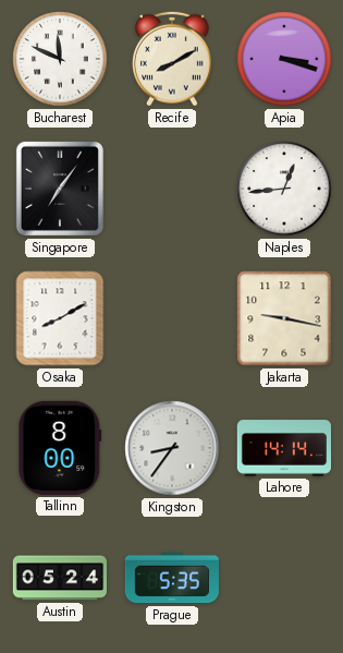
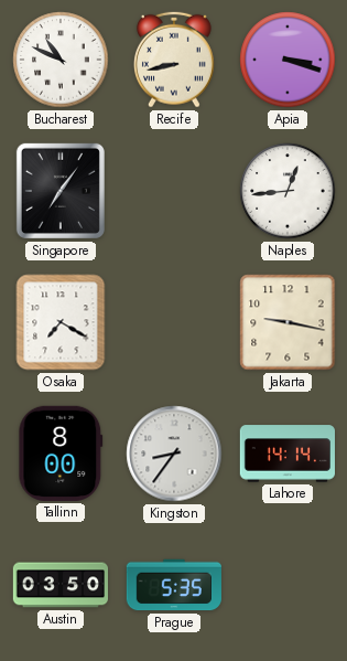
Bucharest: 11:49 -> 10:49 (61, 60)
Recife: 8:10 -> 8:43 (174, 60)
Osaka: 8:10 -> 7:20 (61, 322)
Austin: 05:24 -> 03:50 (59, 585)
